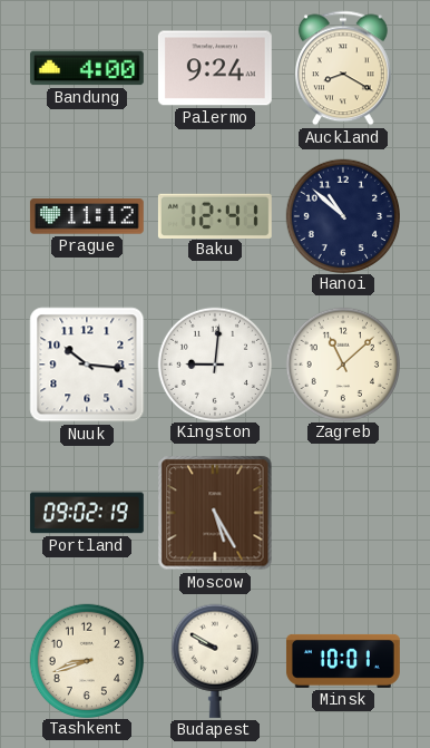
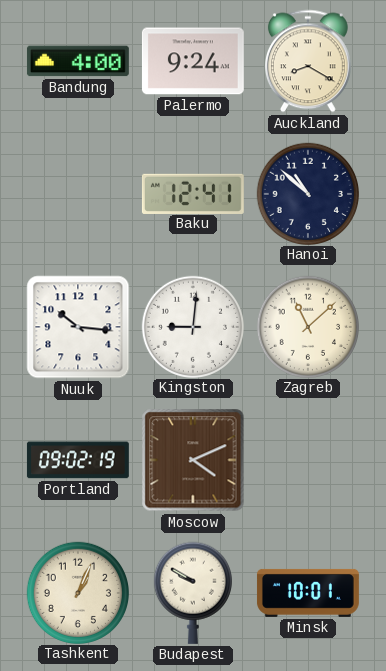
Prague: 11:12 -> none (87, 216)
Moscow: 5:25 -> 4:11 (193, 460)
Tashkent: 8:42 -> 1:04 (77, 592)
